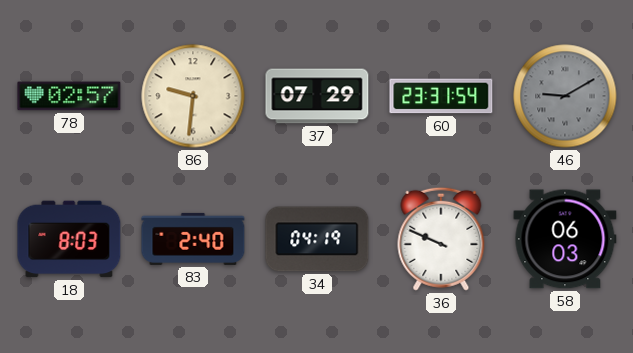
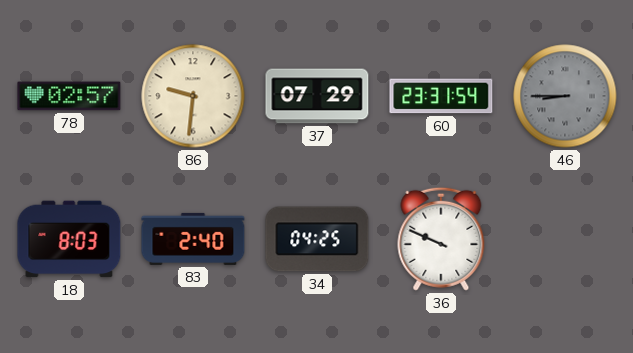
46: 9:10 -> 8:45 (565, 96)
34: 04:19 -> 04:25 (317, 239)
58: 06:03 -> none (565, 239)
